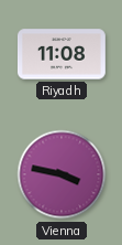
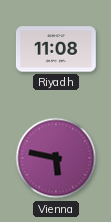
Vienna: 3:47 -> 5:47 (56, 158)
